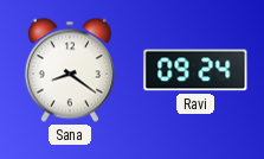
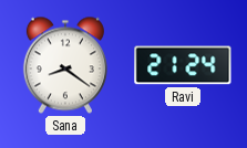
Ravi: 09:24 -> 21:24 (183, 65)
